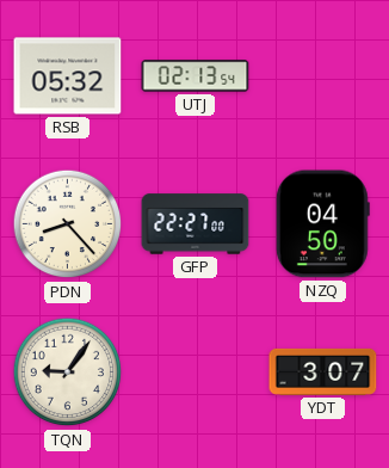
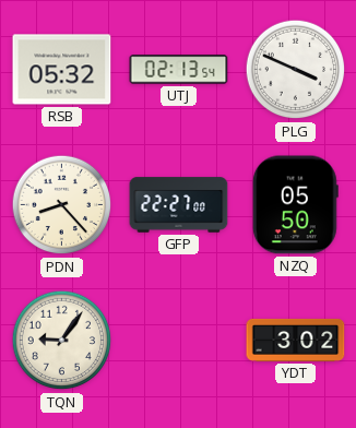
PLG: none -> 3:49 (296, 70)
NZQ: 04:50 -> 05:50 (295, 205)
YDT: 3:07 -> 3:02 (296, 340)
